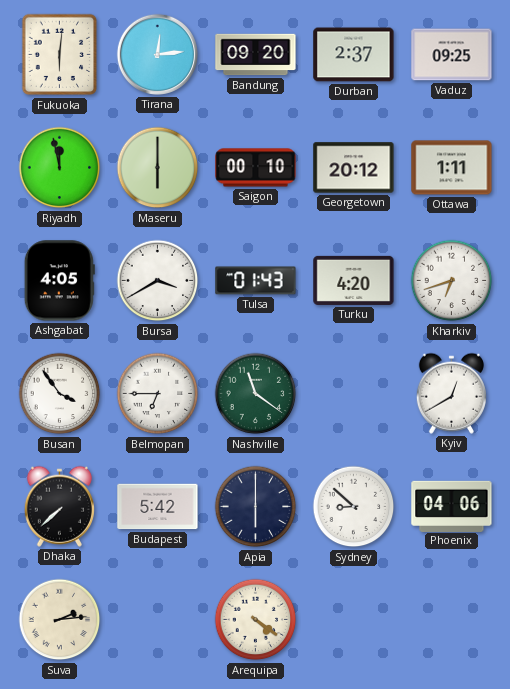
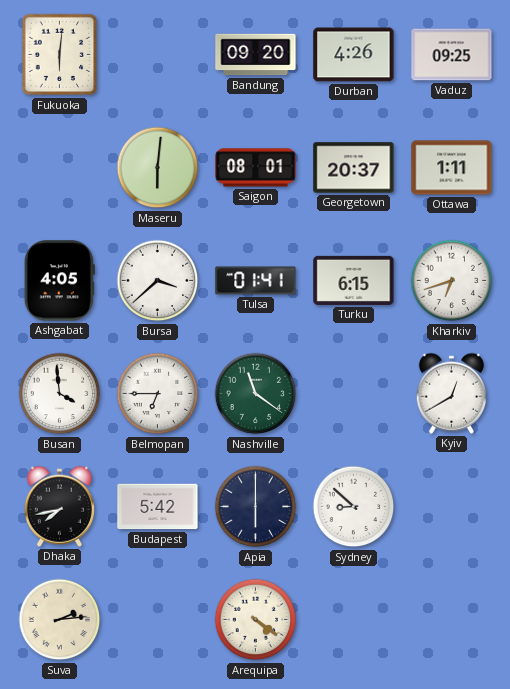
Tirana: 12:14 -> none (157, 54)
Durban: 2:37 -> 4:26 (354, 55)
Riyadh: 11:58 -> none (60, 168)
Maseru: 6:00 -> 6:01 (158, 168)
Saigon: 00:10 -> 08:01 (256, 168)
Georgetown: 20:12 -> 20:37 (354, 168)
Bursa: 3:40 -> 3:38 (158, 281)
Tulsa: 01:43 -> 01:41 (256, 281)
Turku: 4:20 -> 6:15 (354, 280)
Busan: 3:54 -> 3:59 (60, 394)
Dhaka: 7:38 -> 7:43 (59, 506)
Phoenix: 04:06 -> none (452, 506)
